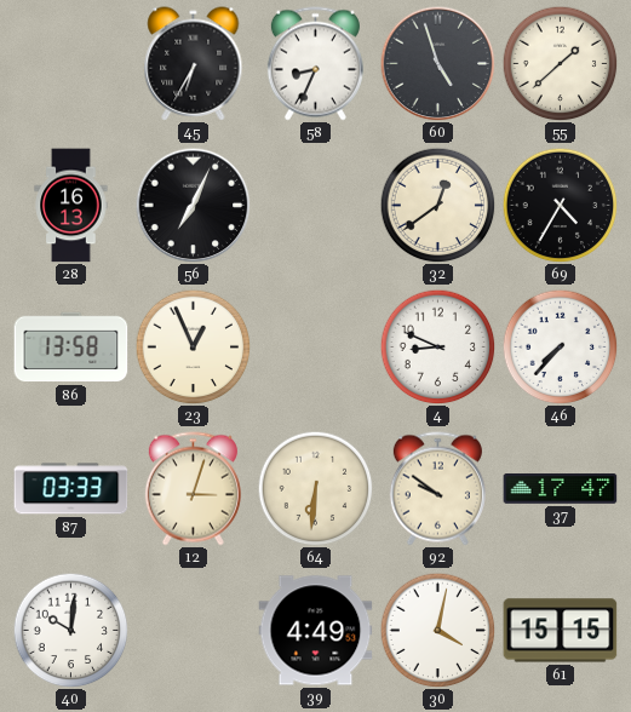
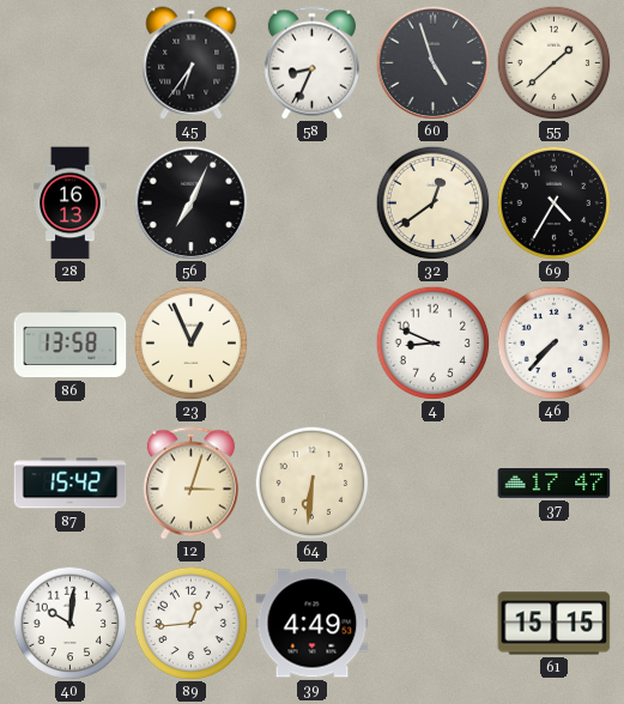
45: 6:35 -> 6:36 (192, 63)
87: 03:33 -> 15:42 (71, 484)
92: 9:51 -> none (437, 489)
89: none -> 12:44 (190, 623)
30: 4:02 -> none (437, 630)
